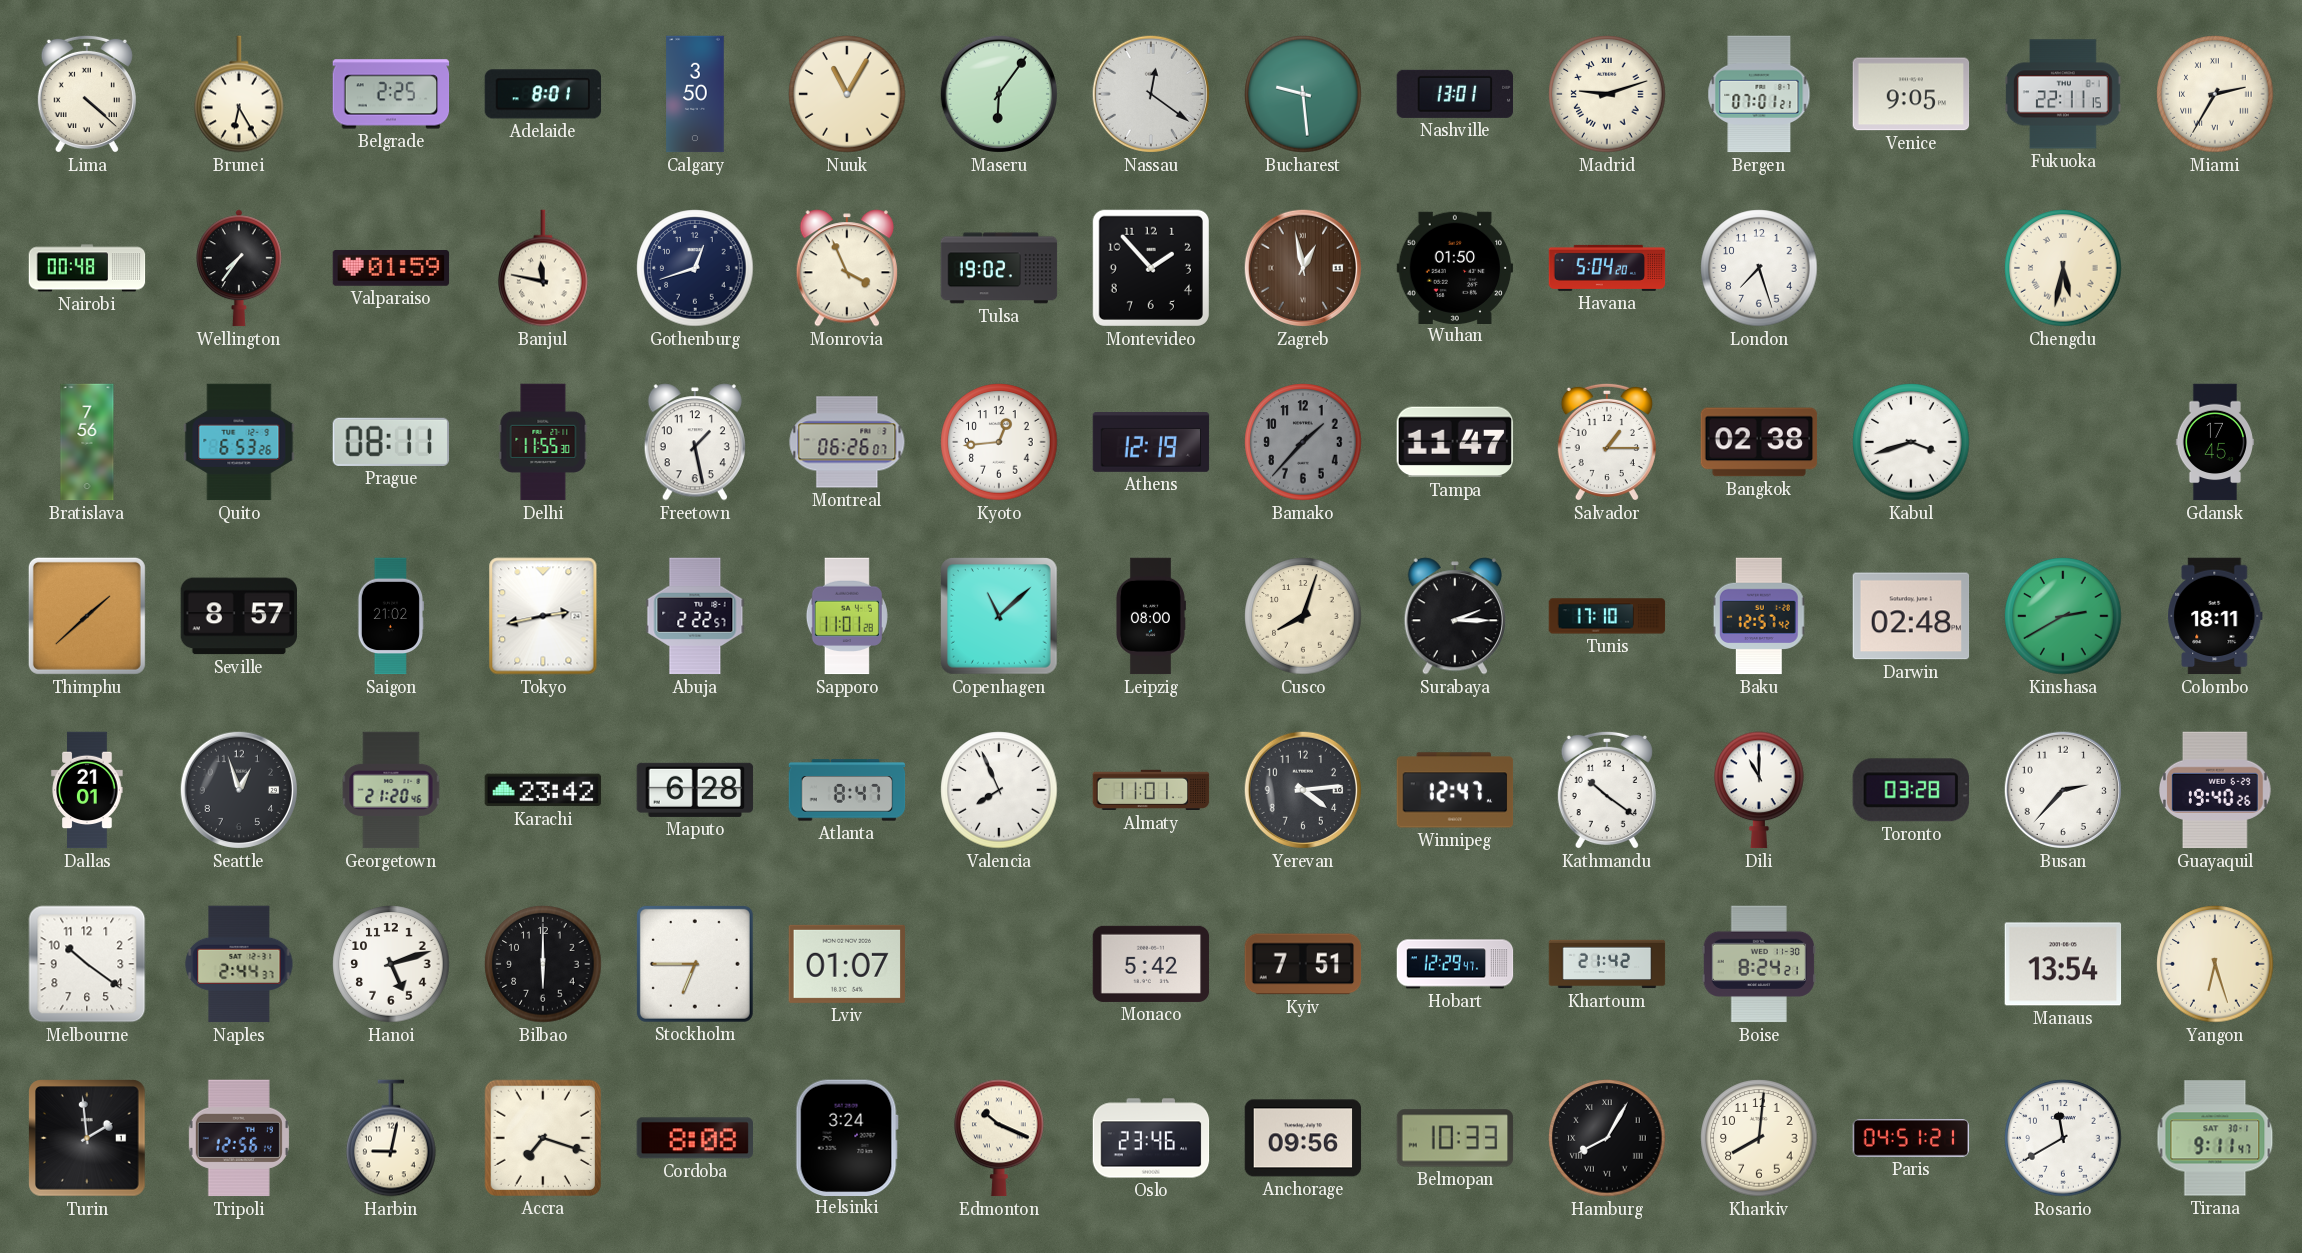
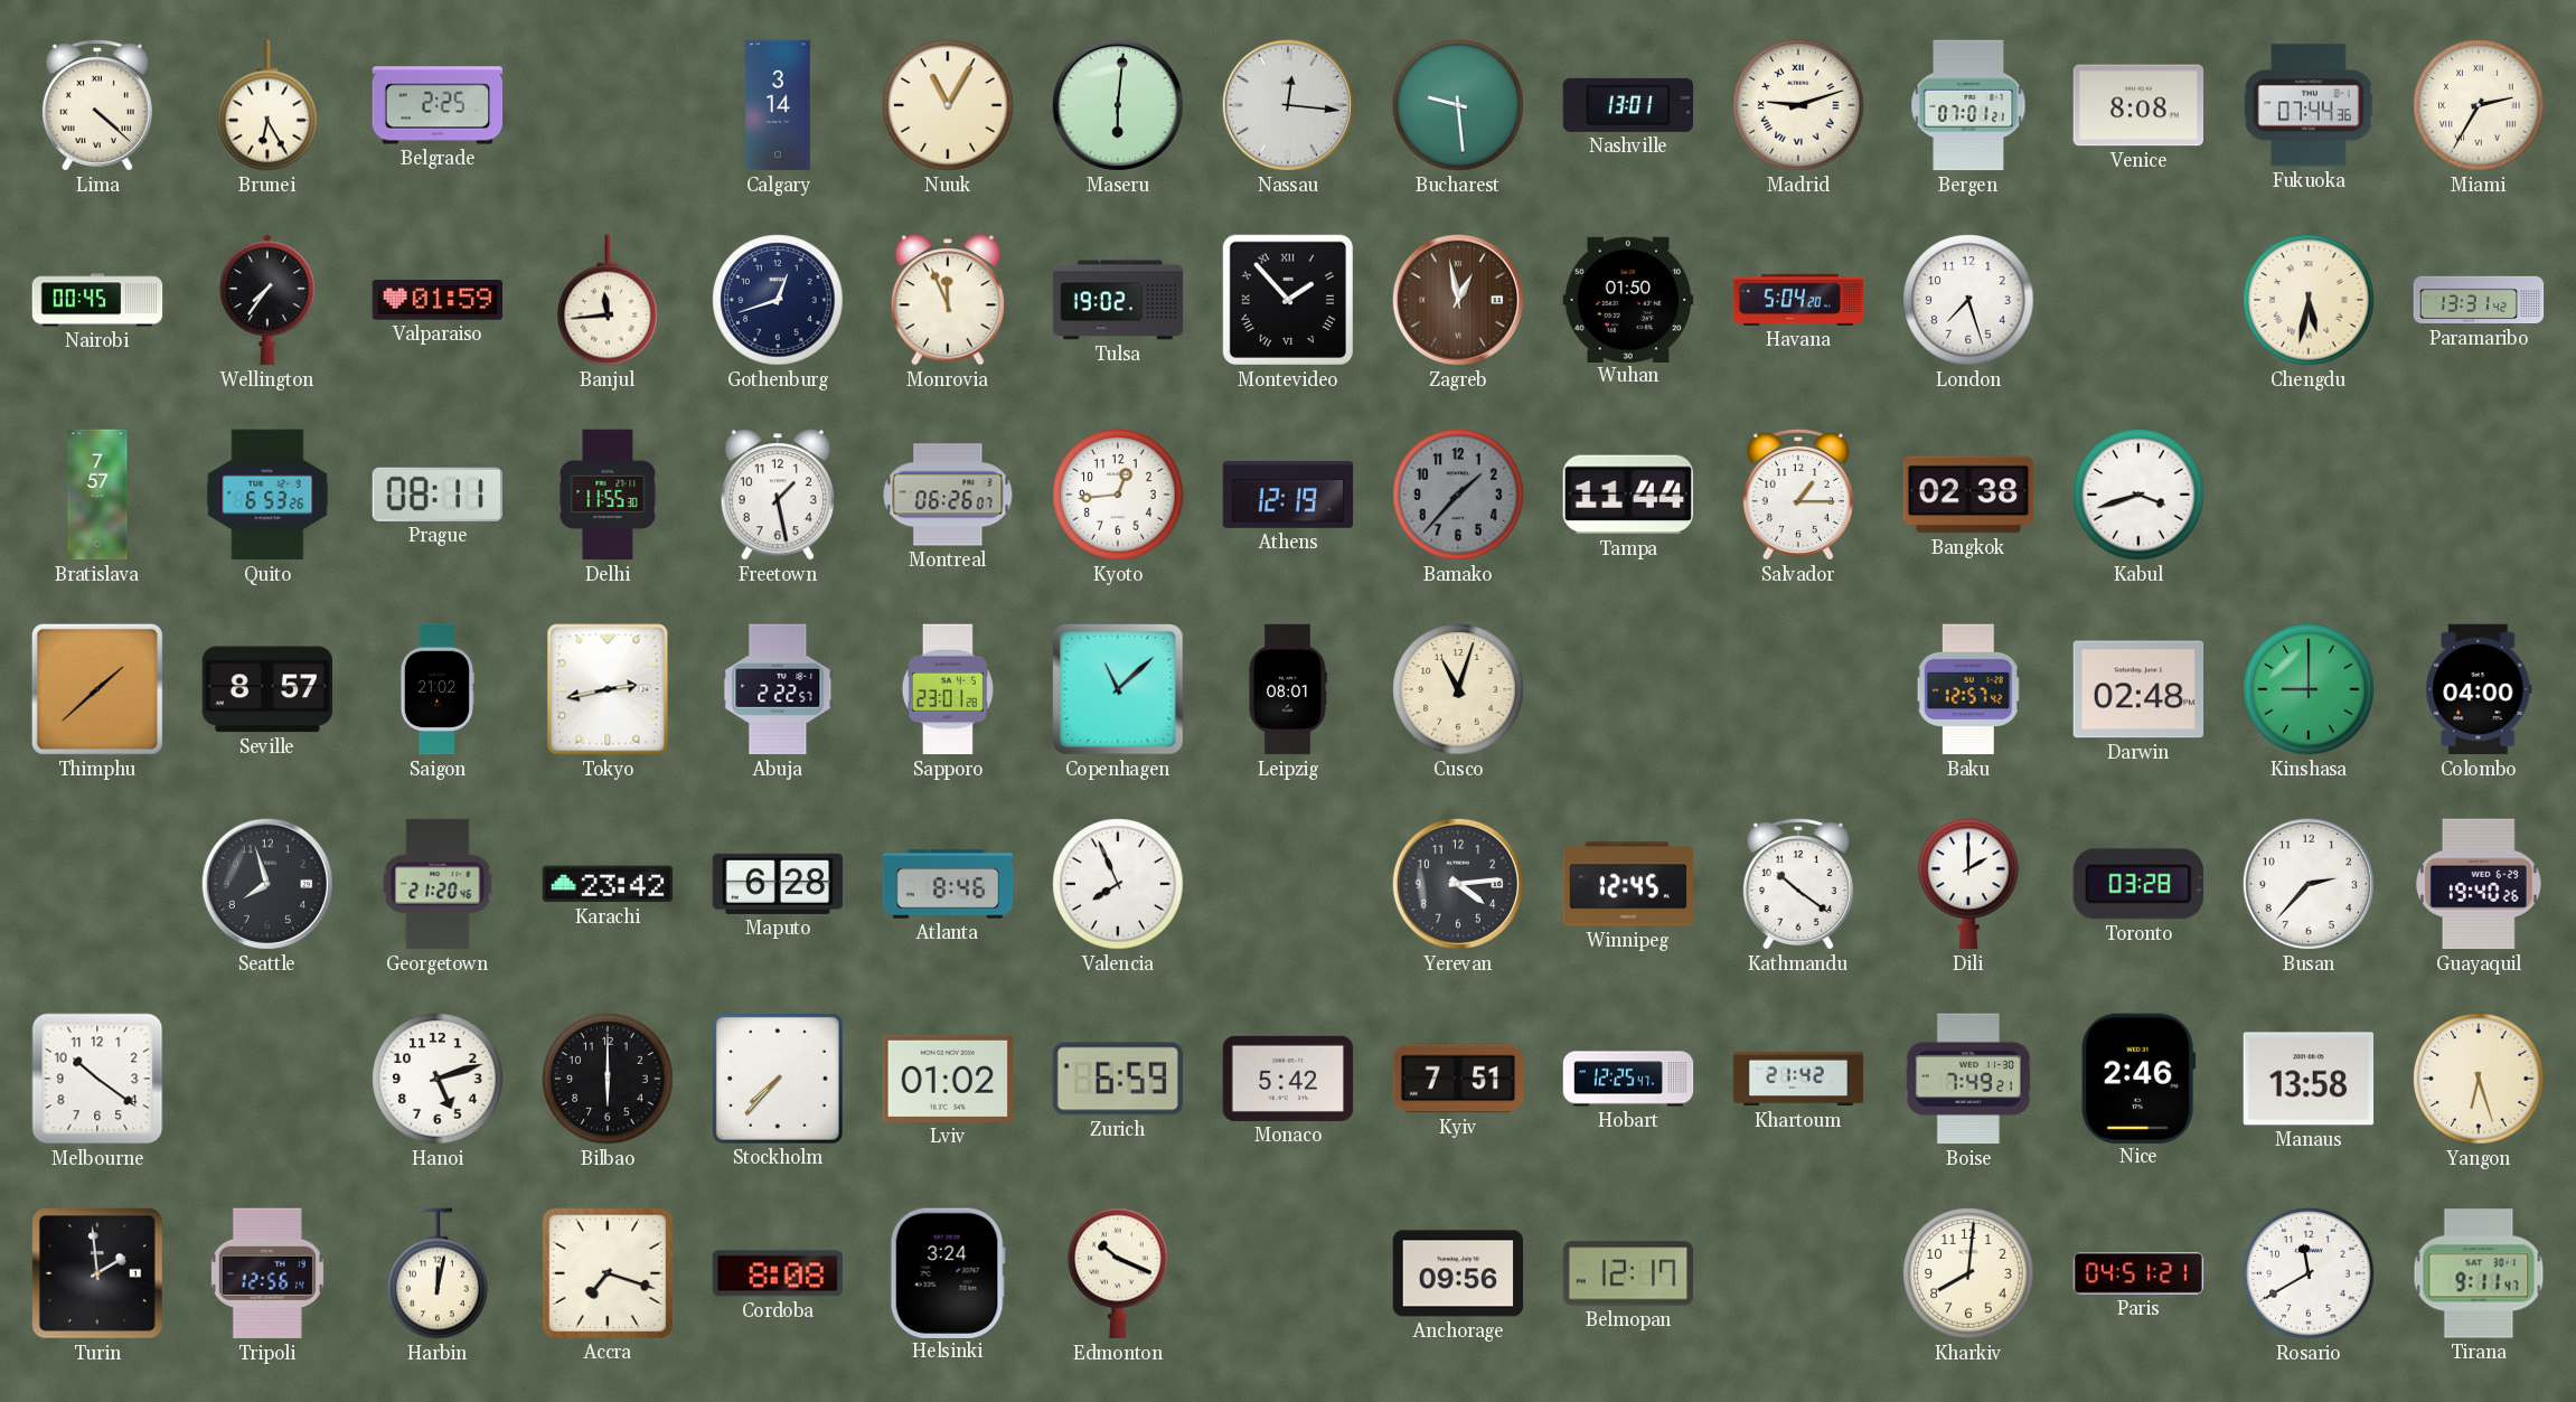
Adelaide: 8:01 -> none (543, 94)
Calgary: 3:50 -> 3:14 (778, 105)
Maseru: 6:06 -> 6:01 (1118, 105)
Nassau: 12:21 -> 12:16 (1288, 105)
Venice: 9:05 -> 8:08 (2138, 105)
Fukuoka: 22:11 -> 07:44 (2309, 105)
Nairobi: 00:48 -> 00:45 (97, 300)
Banjul: 11:47 -> 11:44 (608, 300)
Monrovia: 3:56 -> 11:56 (948, 300)
Montevideo numerals: Arabic -> Roman (1288, 300)
Paramaribo: none -> 13:31 (2479, 300)
Bratislava: 7:56 -> 7:57 (97, 495)
Tampa: 11:47 -> 11:44 (1628, 495)
Gdansk: 17:45 -> none (2214, 442)
Sapporo: 11:01 -> 23:01 (948, 689)
Leipzig: 08:00 -> 08:01 (1287, 689)
Cusco: 8:03 -> 11:03 (1458, 689)
Surabaya: 2:15 -> none (1455, 616)
Tunis: 17:10 -> none (1607, 616)
Kinshasa: 2:40 -> 9:00 (2309, 689)
Colombo: 18:11 -> 04:00 (2479, 689)
Dallas: 21:01 -> none (87, 790)
Seattle: 12:57 -> 7:57 (267, 884)
Atlanta: 8:47 -> 8:46 (948, 884)
Almaty: 11:01 -> none (1151, 790)
Winnipeg: 12:47 -> 12:45 (1628, 884)
Dili: 11:00 -> 2:00 (1968, 884)
Naples: 2:44 -> none (239, 964)
Stockholm: 6:45 -> 7:37 (778, 1079)
Lviv: 01:07 -> 01:02 (948, 1079)
Zurich: none -> 6:59 (1118, 1079)
Hobart: 12:29 -> 12:25 (1628, 1079)
Boise: 8:24 -> 7:49 (1967, 1079)
Nice: none -> 2:46 (2138, 1078)
Manaus: 13:54 -> 13:58 (2309, 1079)
Harbin: 9:02 -> 12:02 (438, 1273)
Oslo: 23:46 -> none (1151, 1138)
Belmopan: 10:33 -> 12:17 (1628, 1273)
Hamburg: 8:05 -> none (1607, 1138)
